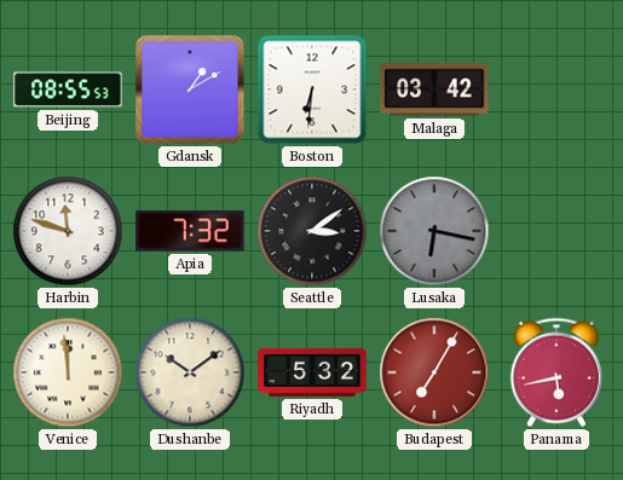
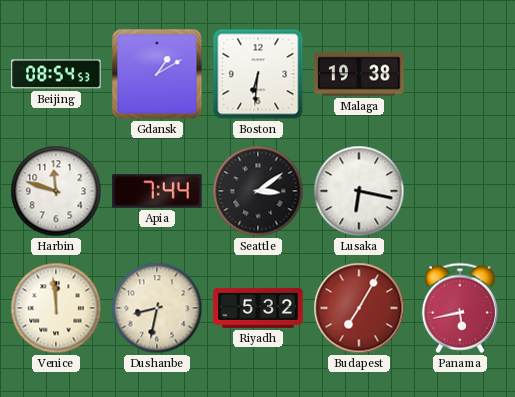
Beijing: 08:55 -> 08:54 (56, 74)
Malaga: 03:42 -> 19:38 (359, 74)
Apia: 7:32 -> 7:44 (157, 191)
Lusaka dial: grey -> white (359, 191)
Dushanbe: 10:09 -> 8:32 (157, 308)
